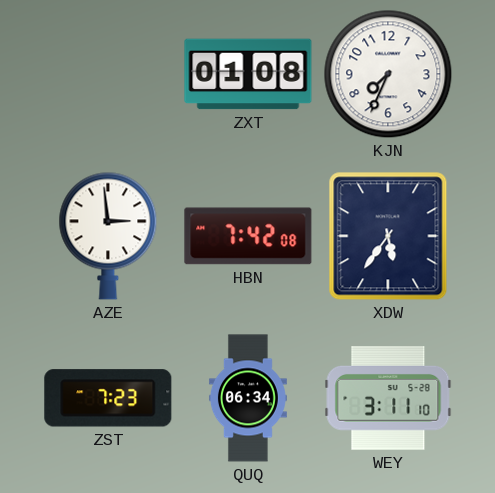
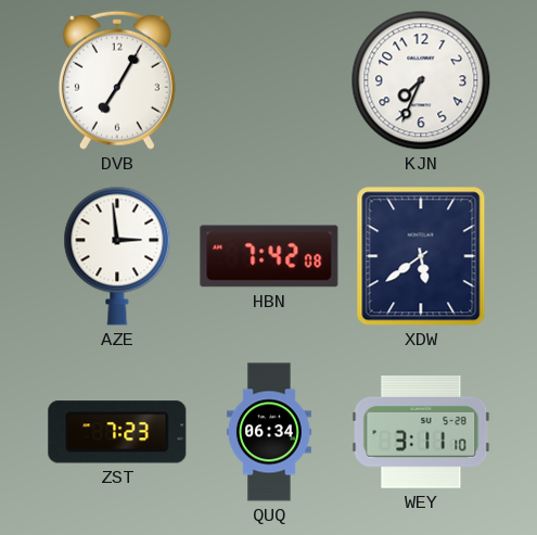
DVB: none -> 7:05 (117, 80)
ZXT: 01:08 -> none (248, 74)
XDW: 5:36 -> 5:39 (421, 256)
